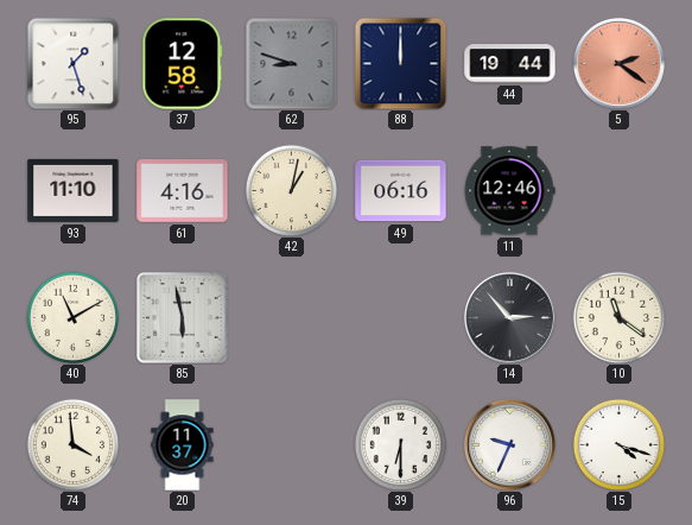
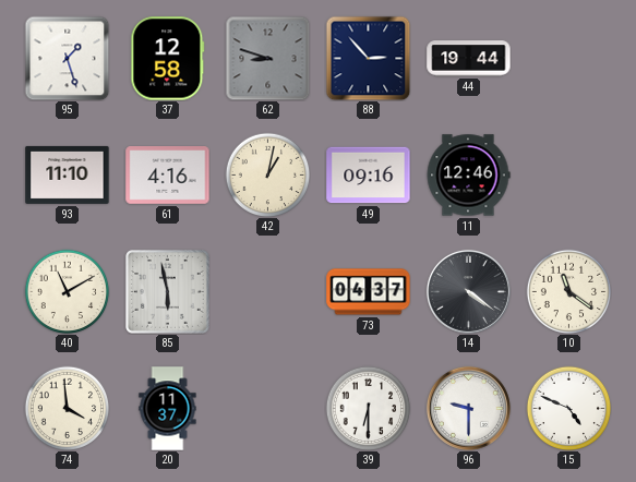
88: 12:00 -> 2:53 (368, 58)
5: 2:21 -> none (618, 63)
49: 06:16 -> 09:16 (369, 176)
73: none -> 04:37 (369, 292)
14: 2:53 -> 4:21 (468, 291)
96: 9:34 -> 9:30 (468, 408)
15: 4:18 -> 4:49 (568, 408)
